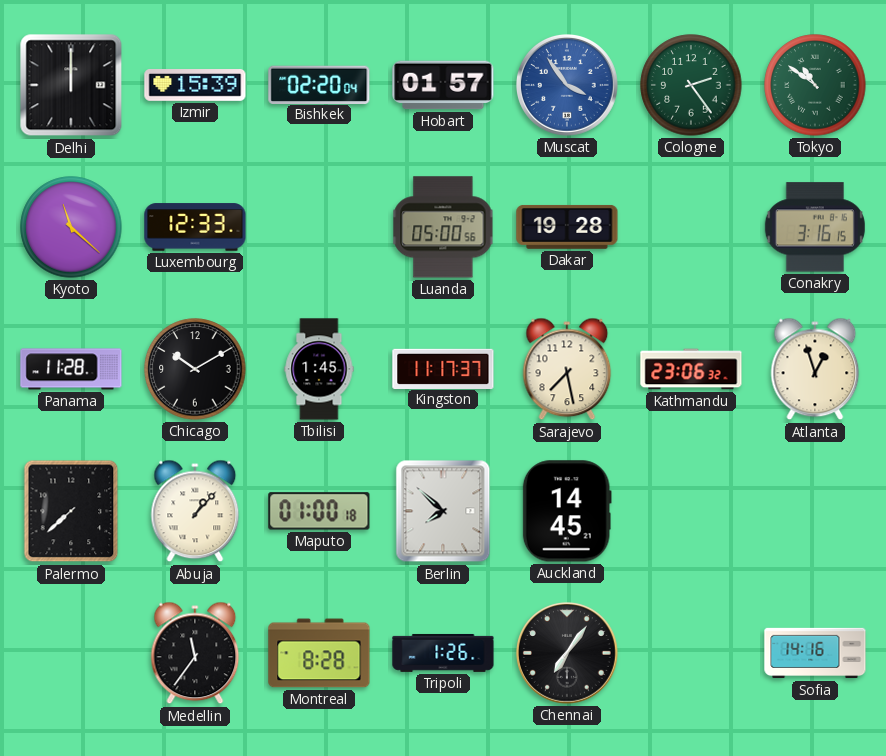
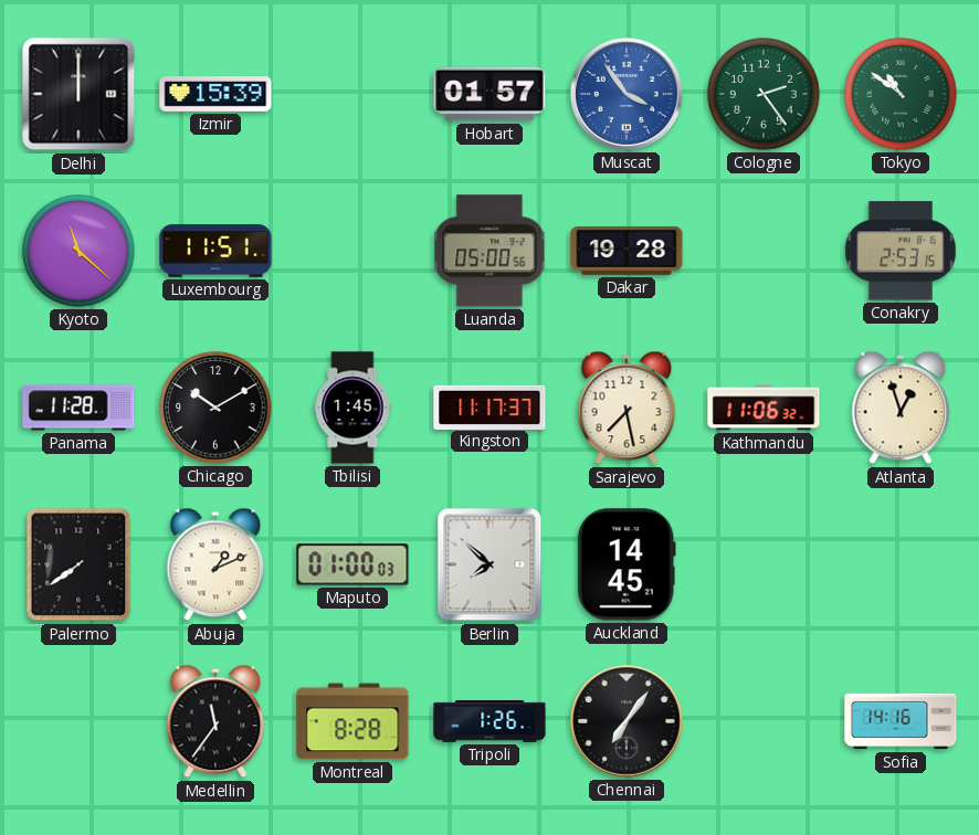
Bishkek: 02:20 -> none (319, 84)
Luxembourg: 12:33 -> 11:51 (215, 251)
Conakry: 3:16 -> 2:53 (901, 251)
Kathmandu: 23:06 -> 11:06 (764, 408)
Palermo: 7:38 -> 7:39 (78, 564)
Abuja: 1:07 -> 1:11 (215, 564)
Maputo: 01:00:18 -> 01:00:03 (352, 564)
